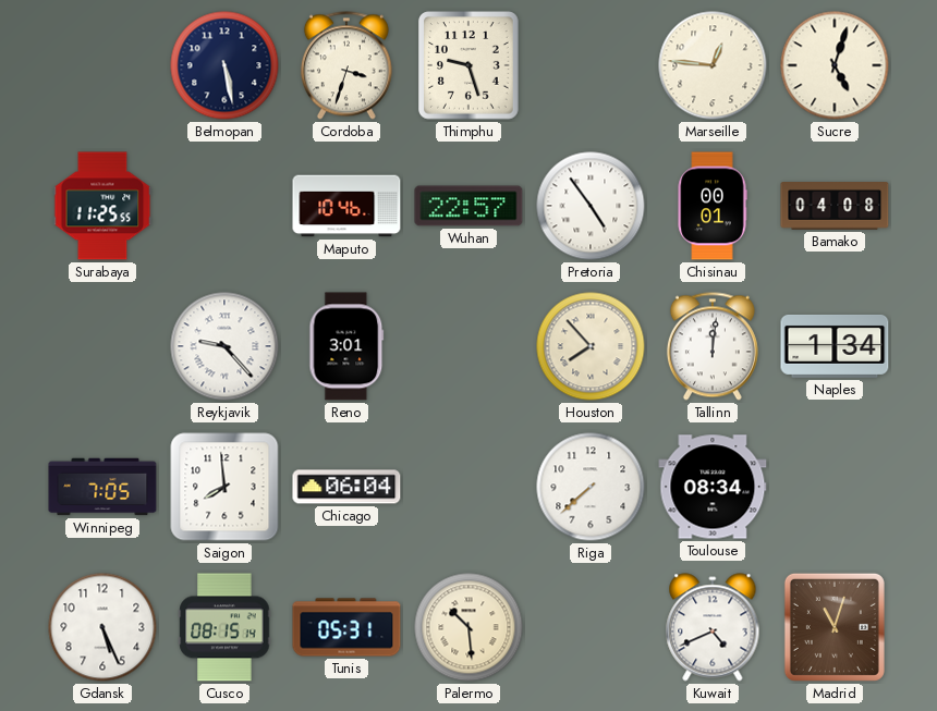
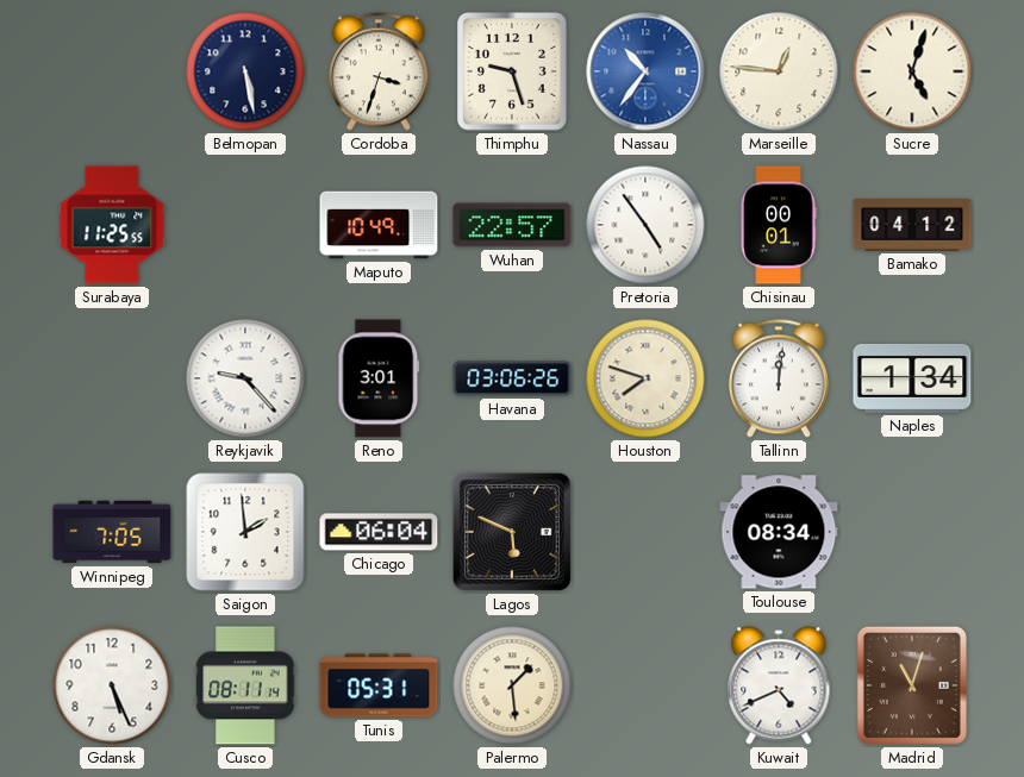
Nassau: none -> 10:36 (645, 71)
Maputo: 10:46 -> 10:49 (379, 225)
Bamako: 04:08 -> 04:12 (912, 226)
Havana: none -> 03:06 (512, 378)
Houston: 7:53 -> 7:48 (645, 378)
Saigon: 7:59 -> 1:59 (245, 532)
Lagos: none -> 5:49 (512, 532)
Riga: 7:38 -> none (591, 487)
Cusco: 08:15 -> 08:11 (245, 685)
Palermo: 10:29 -> 1:29 (512, 685)
